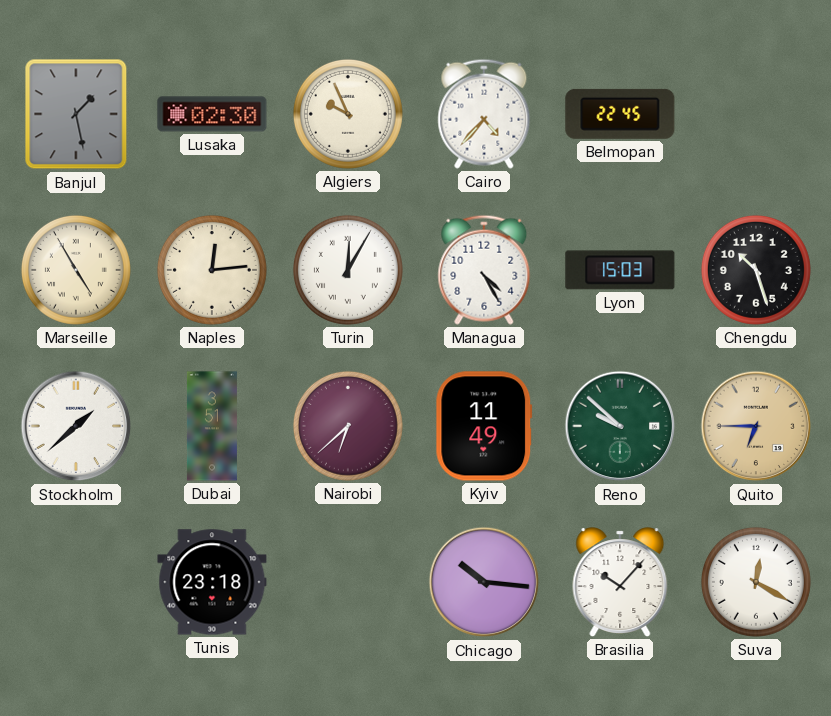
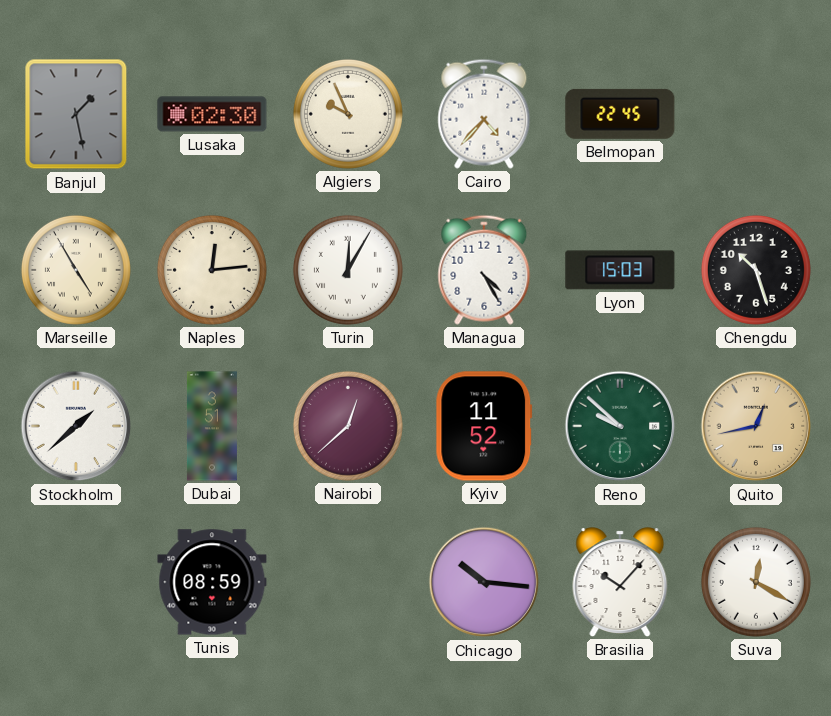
Nairobi: 6:38 -> 12:38 (348, 426)
Kyiv: 11:49 -> 11:52 (484, 426)
Quito: 6:45 -> 12:43 (756, 426)
Tunis: 23:18 -> 08:59 (212, 582)
